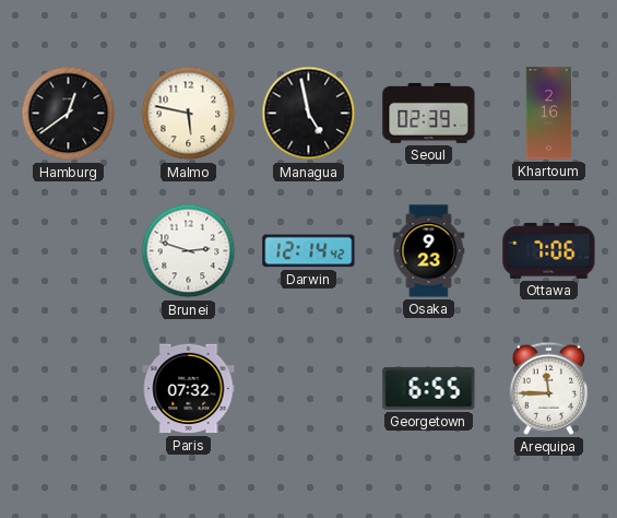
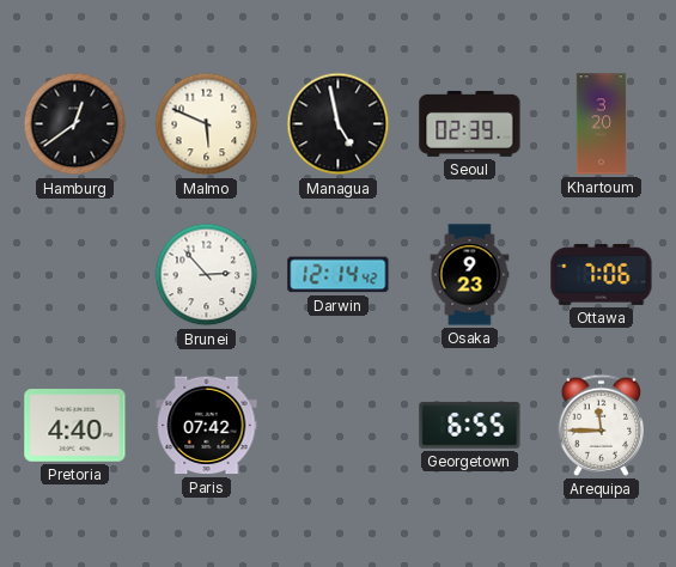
Malmo: 5:47 -> 5:49 (207, 124)
Khartoum: 2:16 -> 3:20 (602, 124)
Brunei: 2:48 -> 2:53 (207, 275)
Pretoria: none -> 4:40 (75, 426)
Paris: 07:32 -> 07:42 (207, 426)
